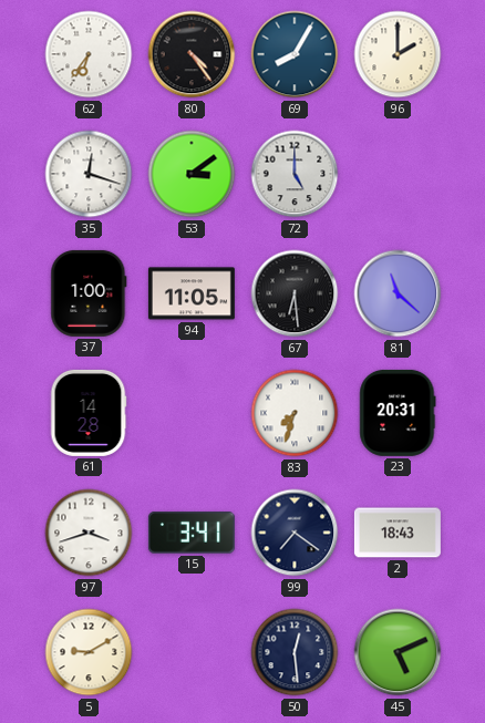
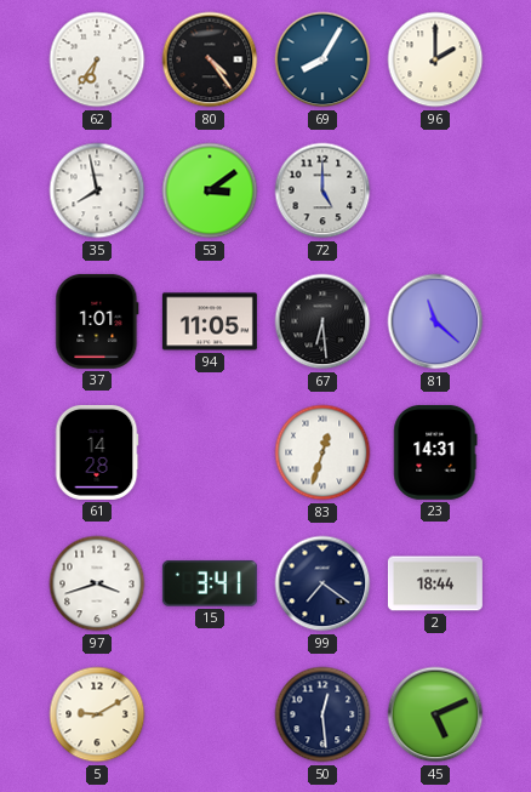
35: 12:18 -> 7:58 (97, 190)
37: 1:00 -> 1:01 (97, 321)
83: 7:33 -> 12:33 (322, 452)
23: 20:31 -> 14:31 (435, 452)
2: 18:43 -> 18:44 (435, 583)
